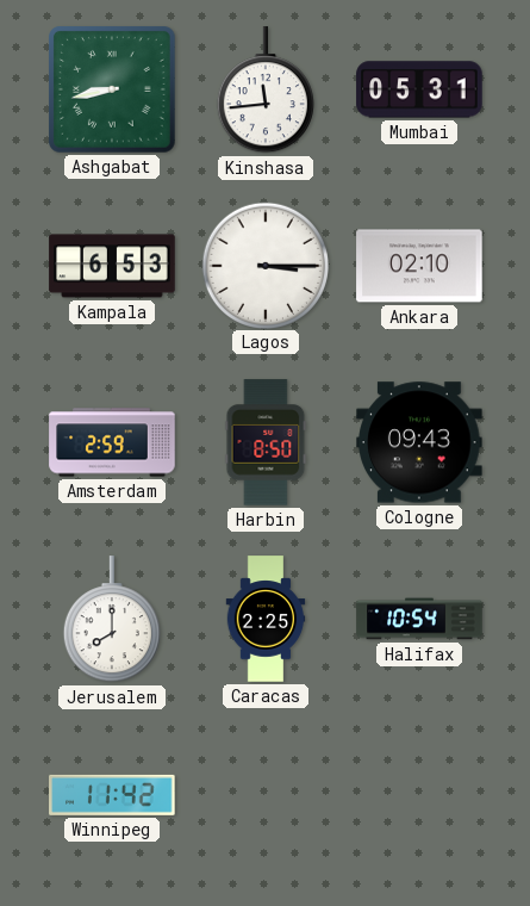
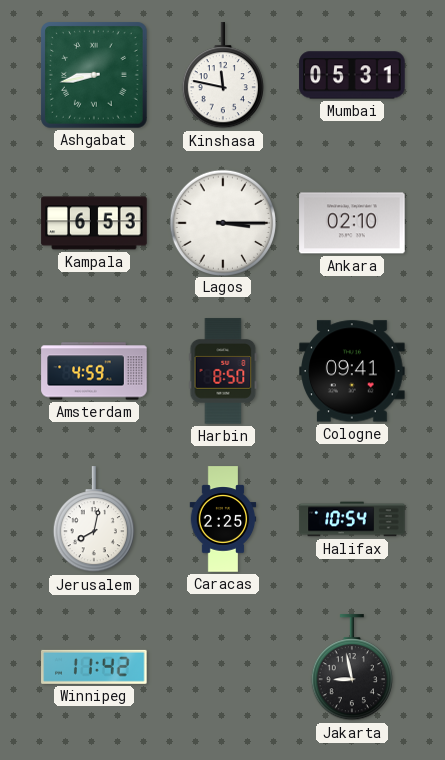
Kinshasa: 11:44 -> 11:47 (223, 76)
Amsterdam: 2:59 -> 4:59 (94, 371)
Cologne: 09:43 -> 09:41 (352, 371)
Jerusalem: 8:00 -> 8:02 (94, 520)
Jakarta: none -> 8:58 (352, 668)
